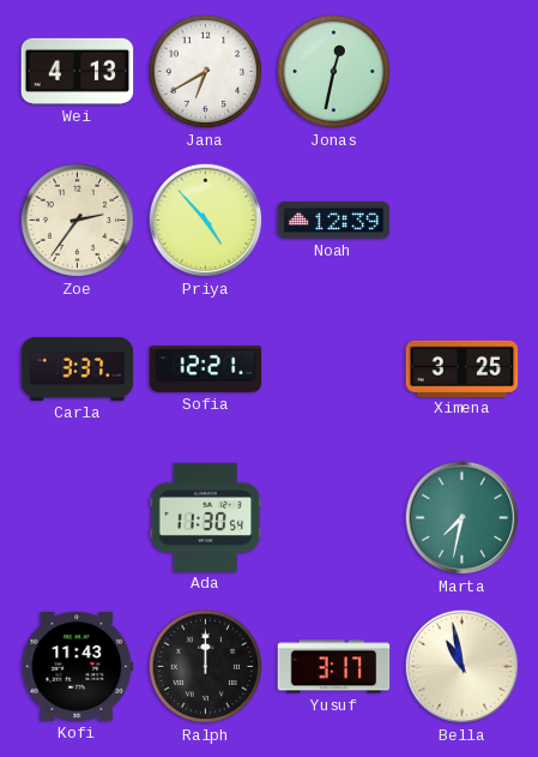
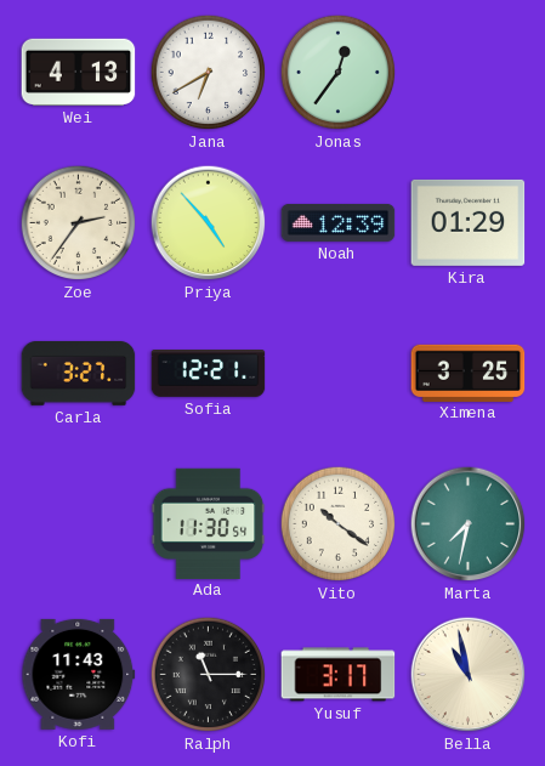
Jonas: 12:32 -> 12:36 (339, 73)
Kira: none -> 01:29 (469, 222)
Carla: 3:37 -> 3:27 (79, 373)
Vito: none -> 10:21 (339, 524)
Ralph: 12:00 -> 11:15 (209, 675)
